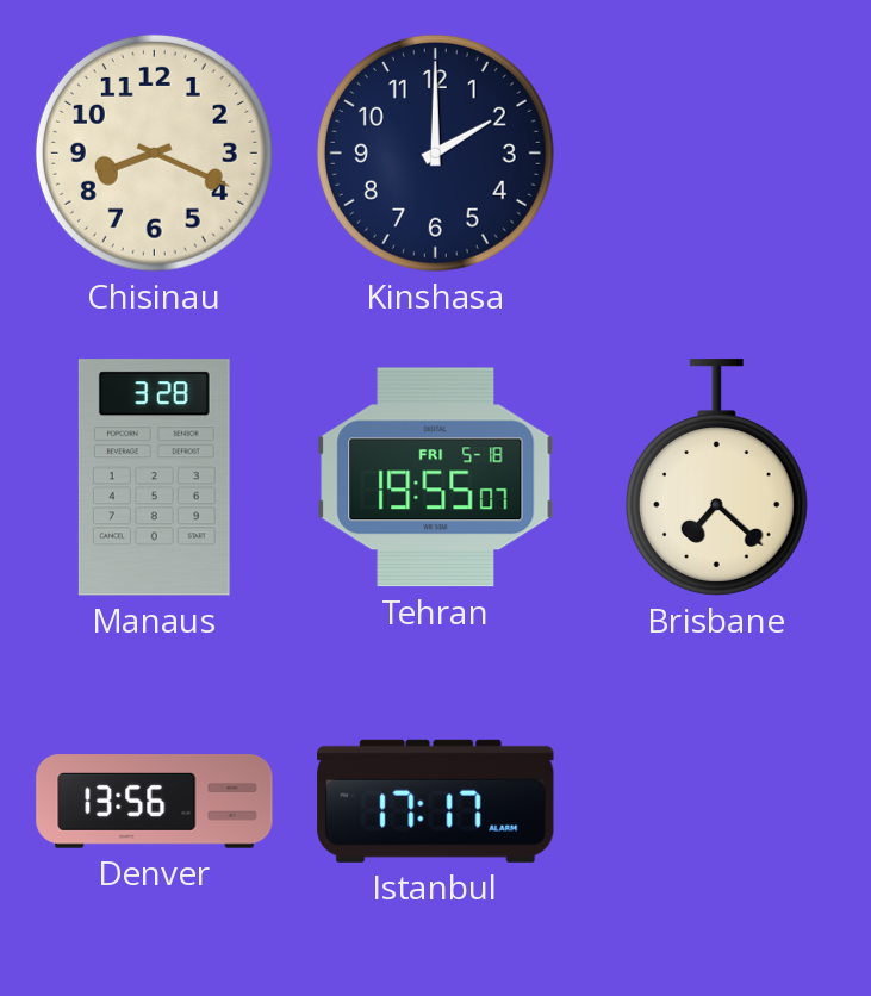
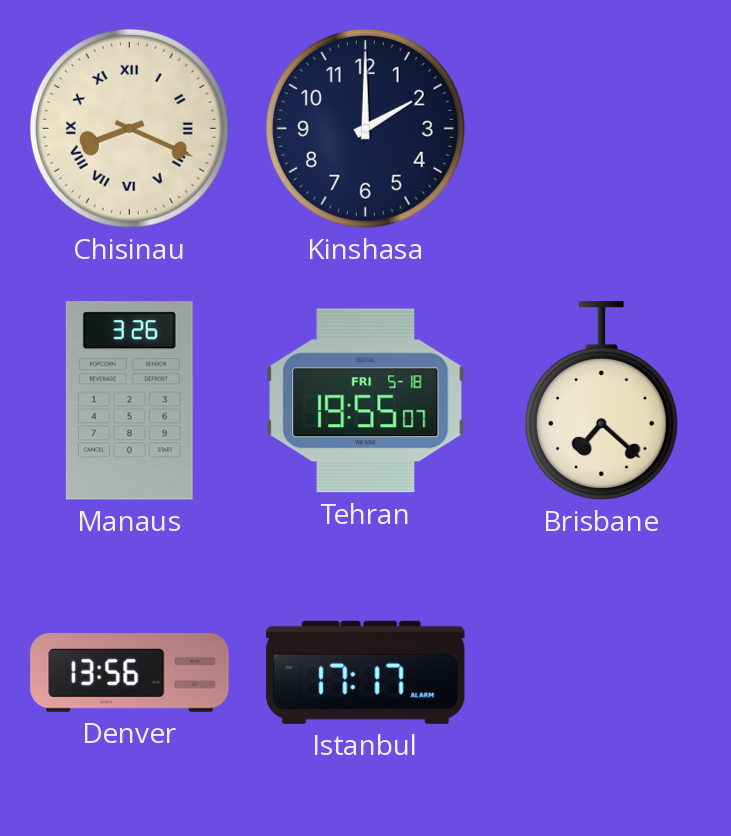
Chisinau numerals: Arabic -> Roman (129, 128)
Manaus: 3:28 -> 3:26 (129, 401)
